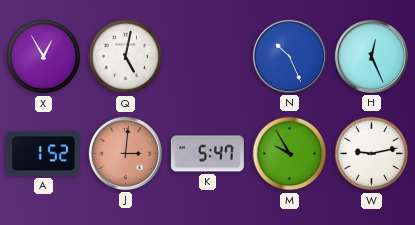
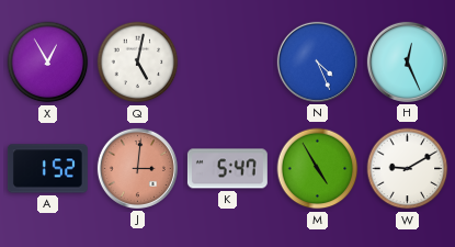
N: 10:26 -> 4:26 (317, 61)
M: 9:55 -> 4:55 (318, 169)
W: 9:13 -> 9:10 (408, 169)
